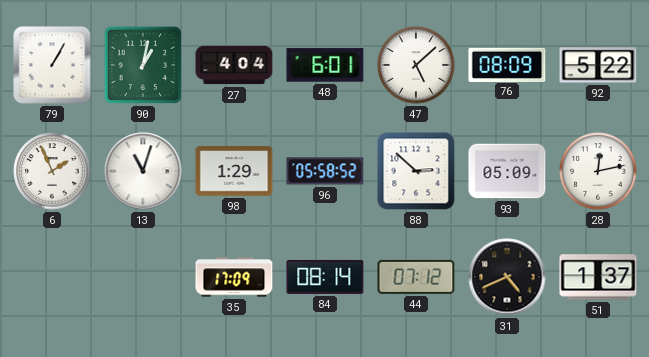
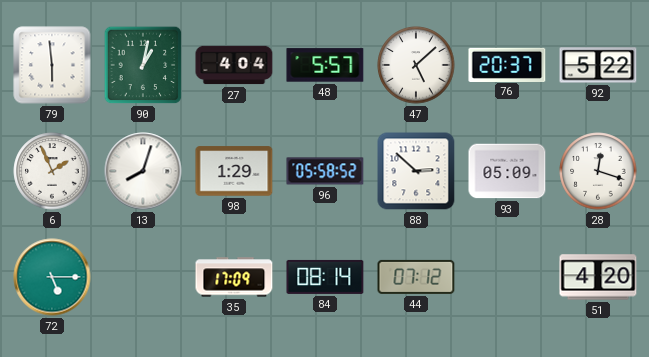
79: 1:05 -> 5:59 (52, 65)
48: 6:01 -> 5:57 (325, 65)
76: 08:09 -> 20:37 (507, 64)
13: 11:03 -> 8:03 (143, 171)
28: 12:13 -> 12:18 (598, 171)
72: none -> 5:15 (52, 277)
31: 4:41 -> none (507, 277)
51: 1:37 -> 4:20 (598, 277)
